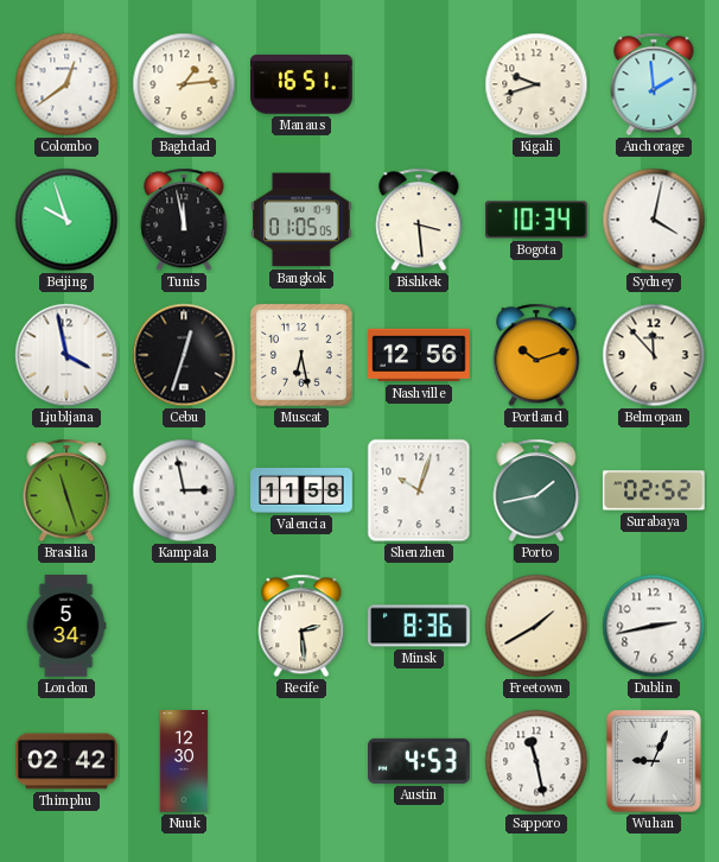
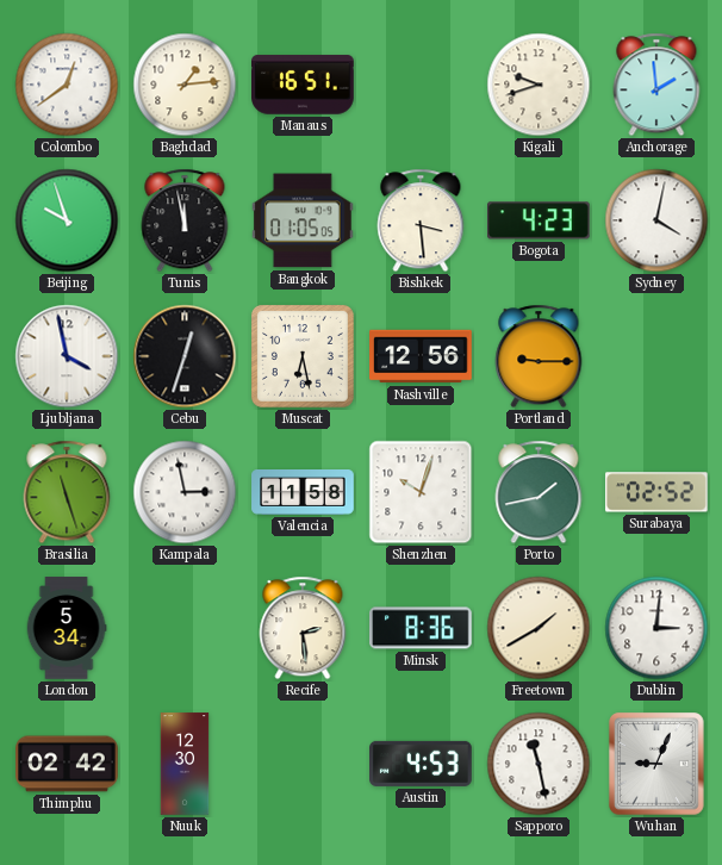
Bogota: 10:34 -> 4:23 (540, 220)
Portland: 10:12 -> 9:15 (539, 356)
Belmopan: 11:53 -> none (654, 355)
Dublin: 2:43 -> 3:01 (656, 628)
